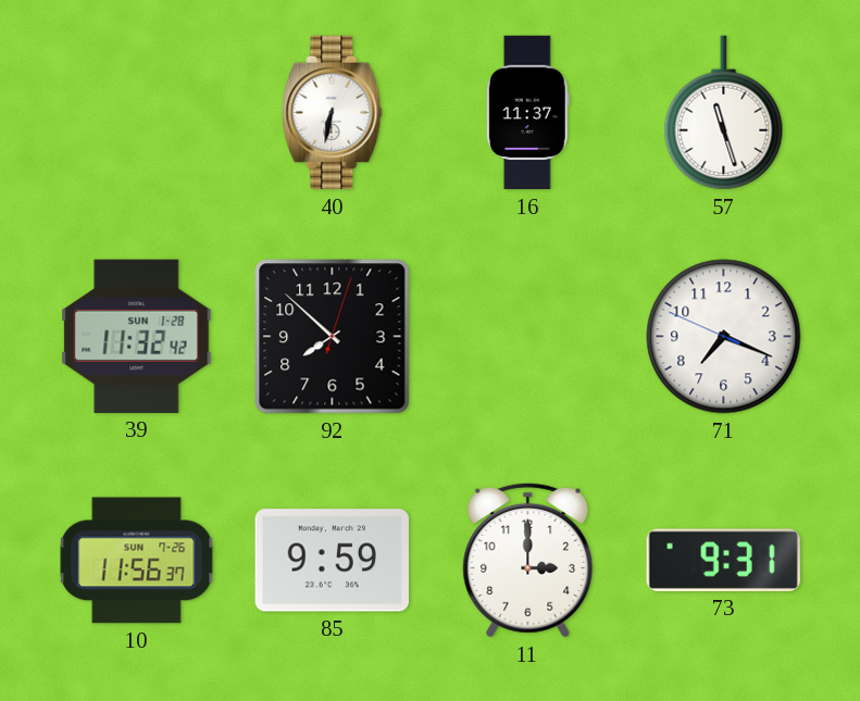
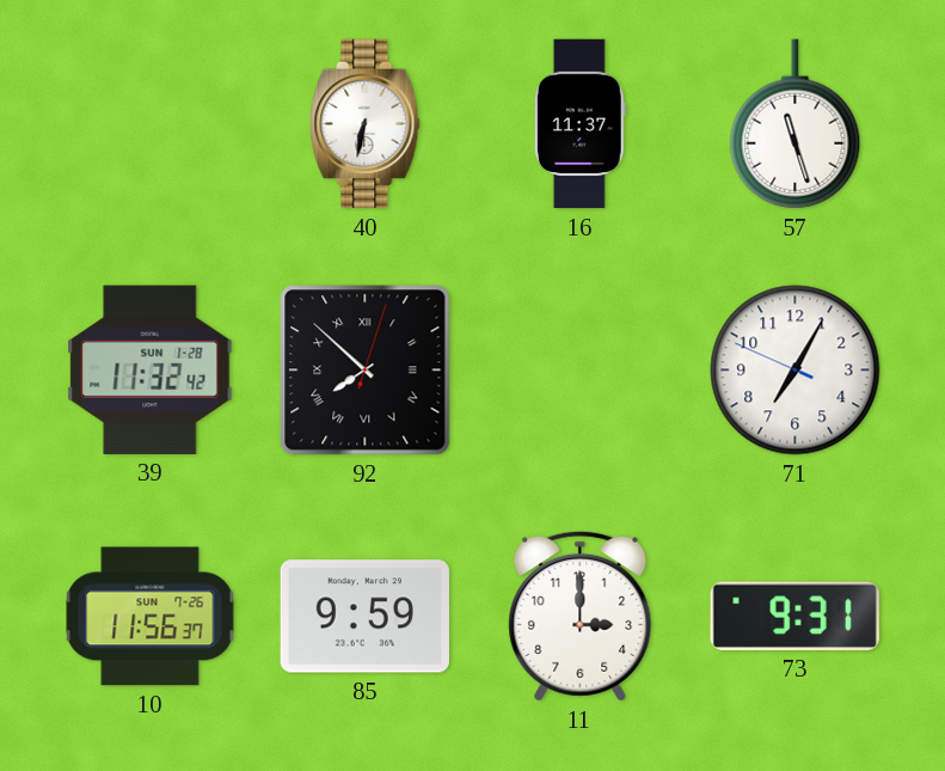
92 numerals: Arabic -> Roman (366, 371)
71: 7:18 -> 7:04 (796, 371)
